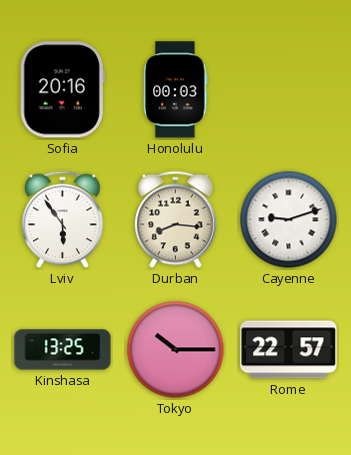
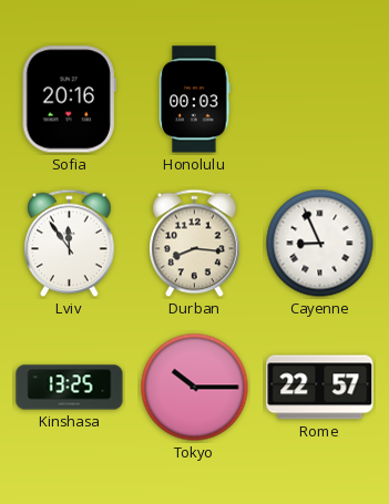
Lviv: 5:54 -> 11:54 (70, 244)
Cayenne: 9:12 -> 8:56 (320, 244)
